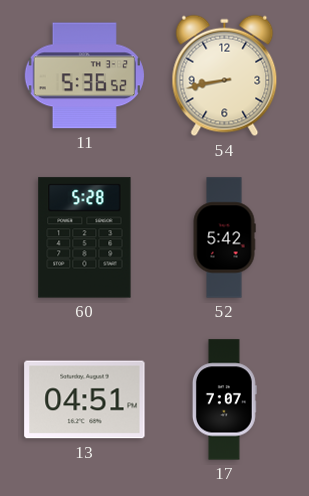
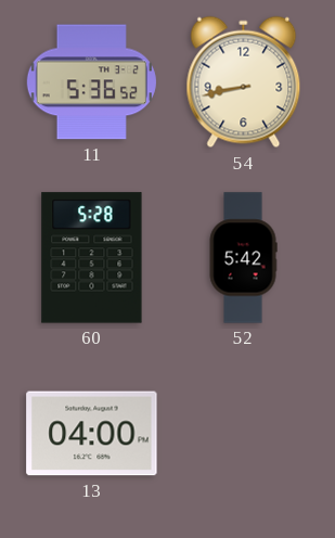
13: 04:51 -> 04:00 (92, 434)
17: 7:07 -> none (224, 400)
